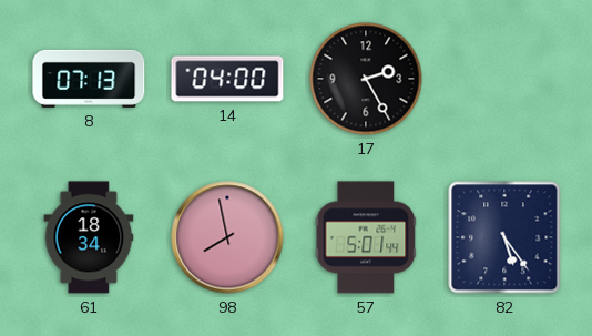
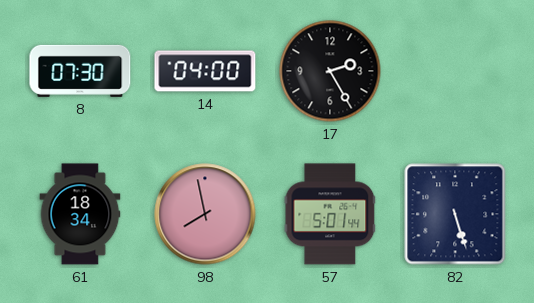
8: 07:13 -> 07:30 (80, 71)
82: 5:24 -> 5:27 (455, 214)
